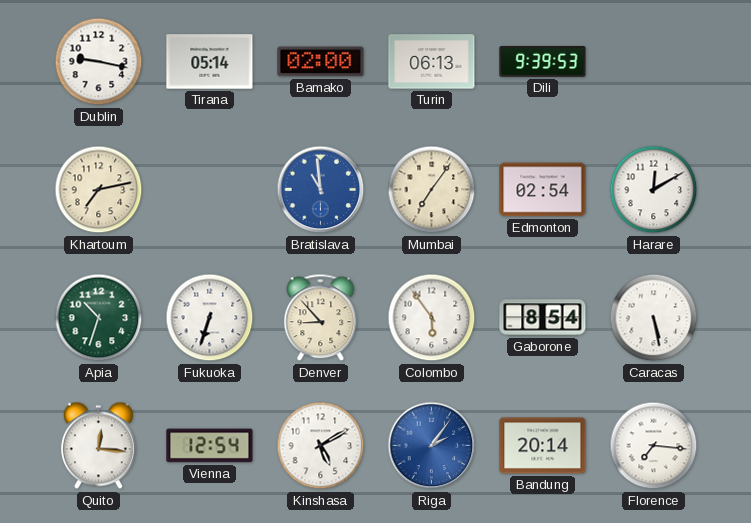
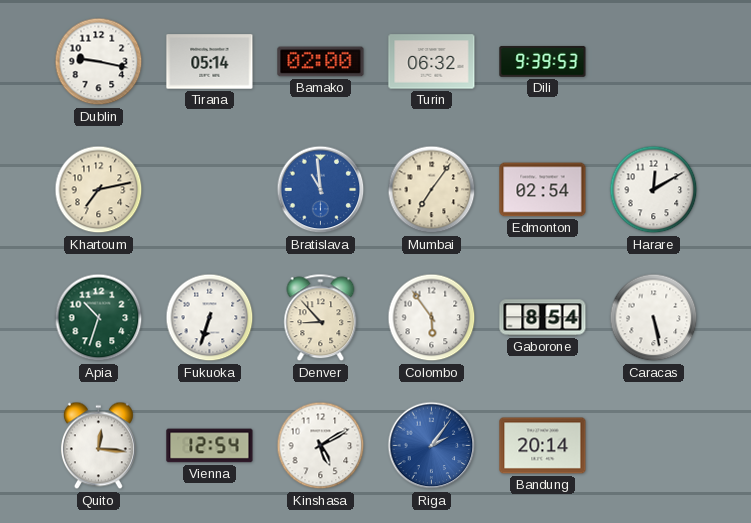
Turin: 06:13 -> 06:32 (432, 62)
Florence: 7:16 -> none (654, 446)
